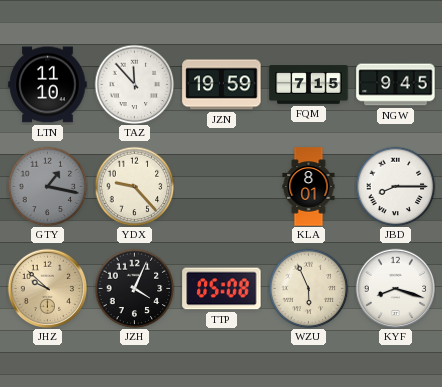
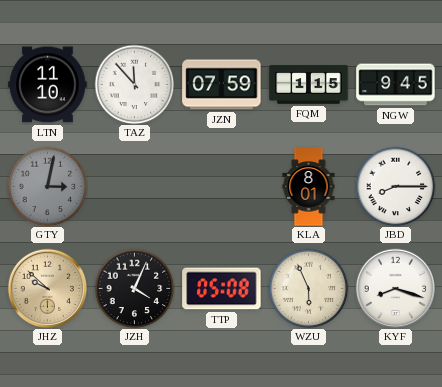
JZN: 19:59 -> 07:59 (222, 85)
FQM: 7:15 -> 1:15 (309, 85)
GTY: 1:17 -> 3:02 (47, 186)
YDX: 9:23 -> none (134, 186)
